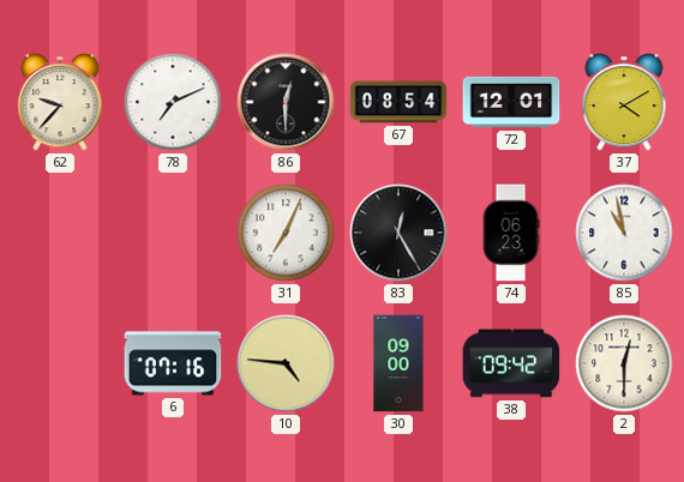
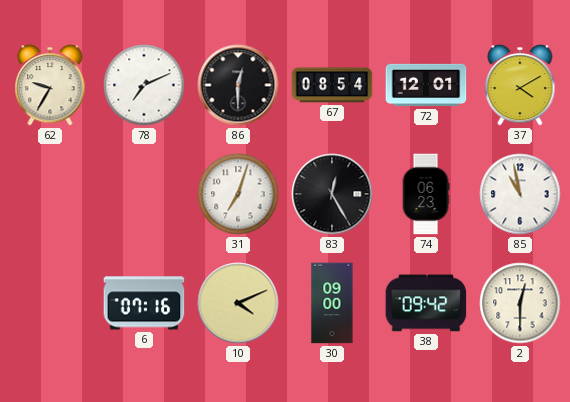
62: 9:37 -> 9:35 (50, 85)
31: 7:04 -> 7:03 (238, 194)
10: 4:46 -> 4:11 (238, 303)
